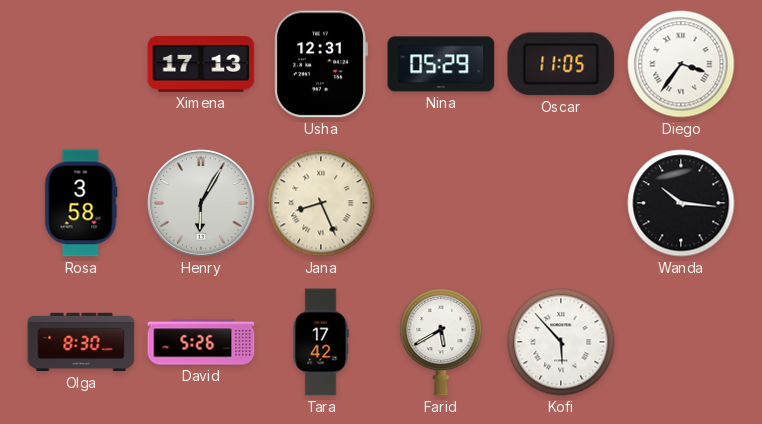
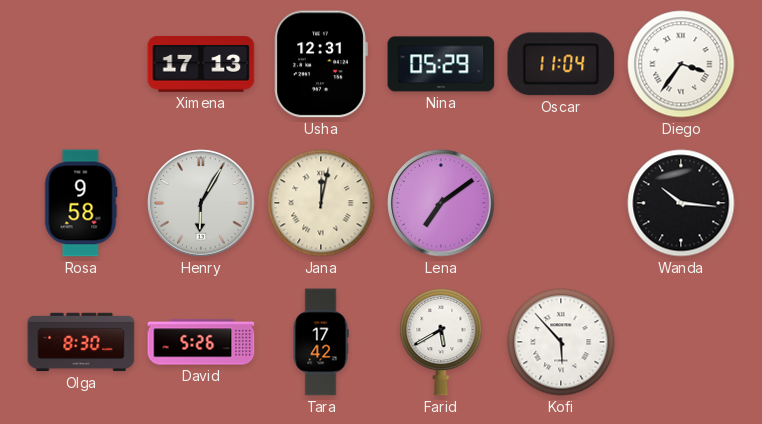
Oscar: 11:05 -> 11:04 (561, 64)
Rosa: 3:58 -> 9:58 (81, 203)
Jana: 8:26 -> 12:02 (321, 203)
Lena: none -> 7:09 (441, 203)
